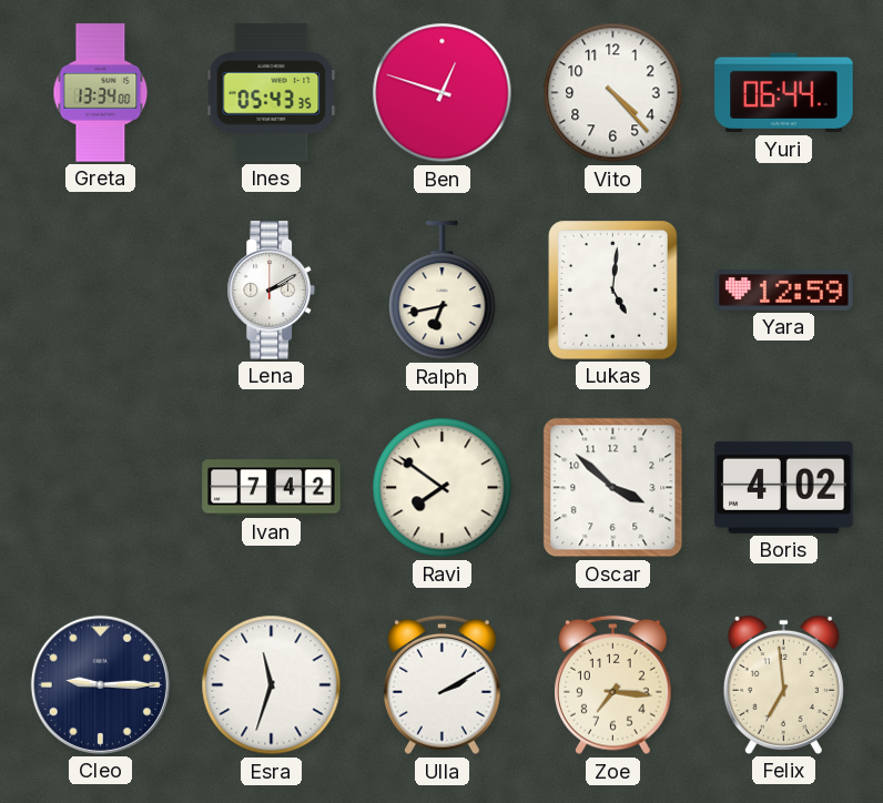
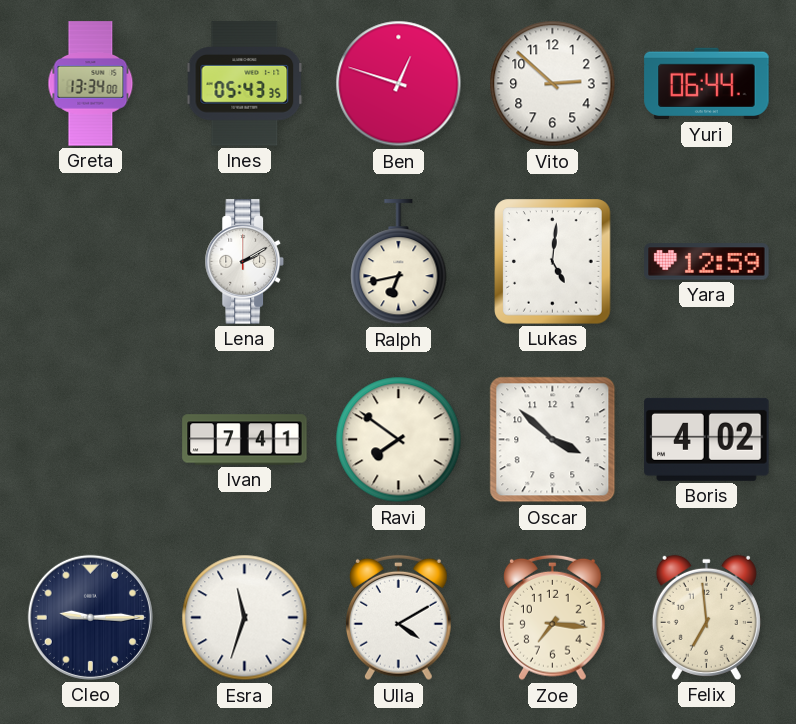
Vito: 4:23 -> 2:52 (553, 84)
Ivan: 7:42 -> 7:41 (245, 440)
Ulla: 2:10 -> 4:10 (398, 618)
